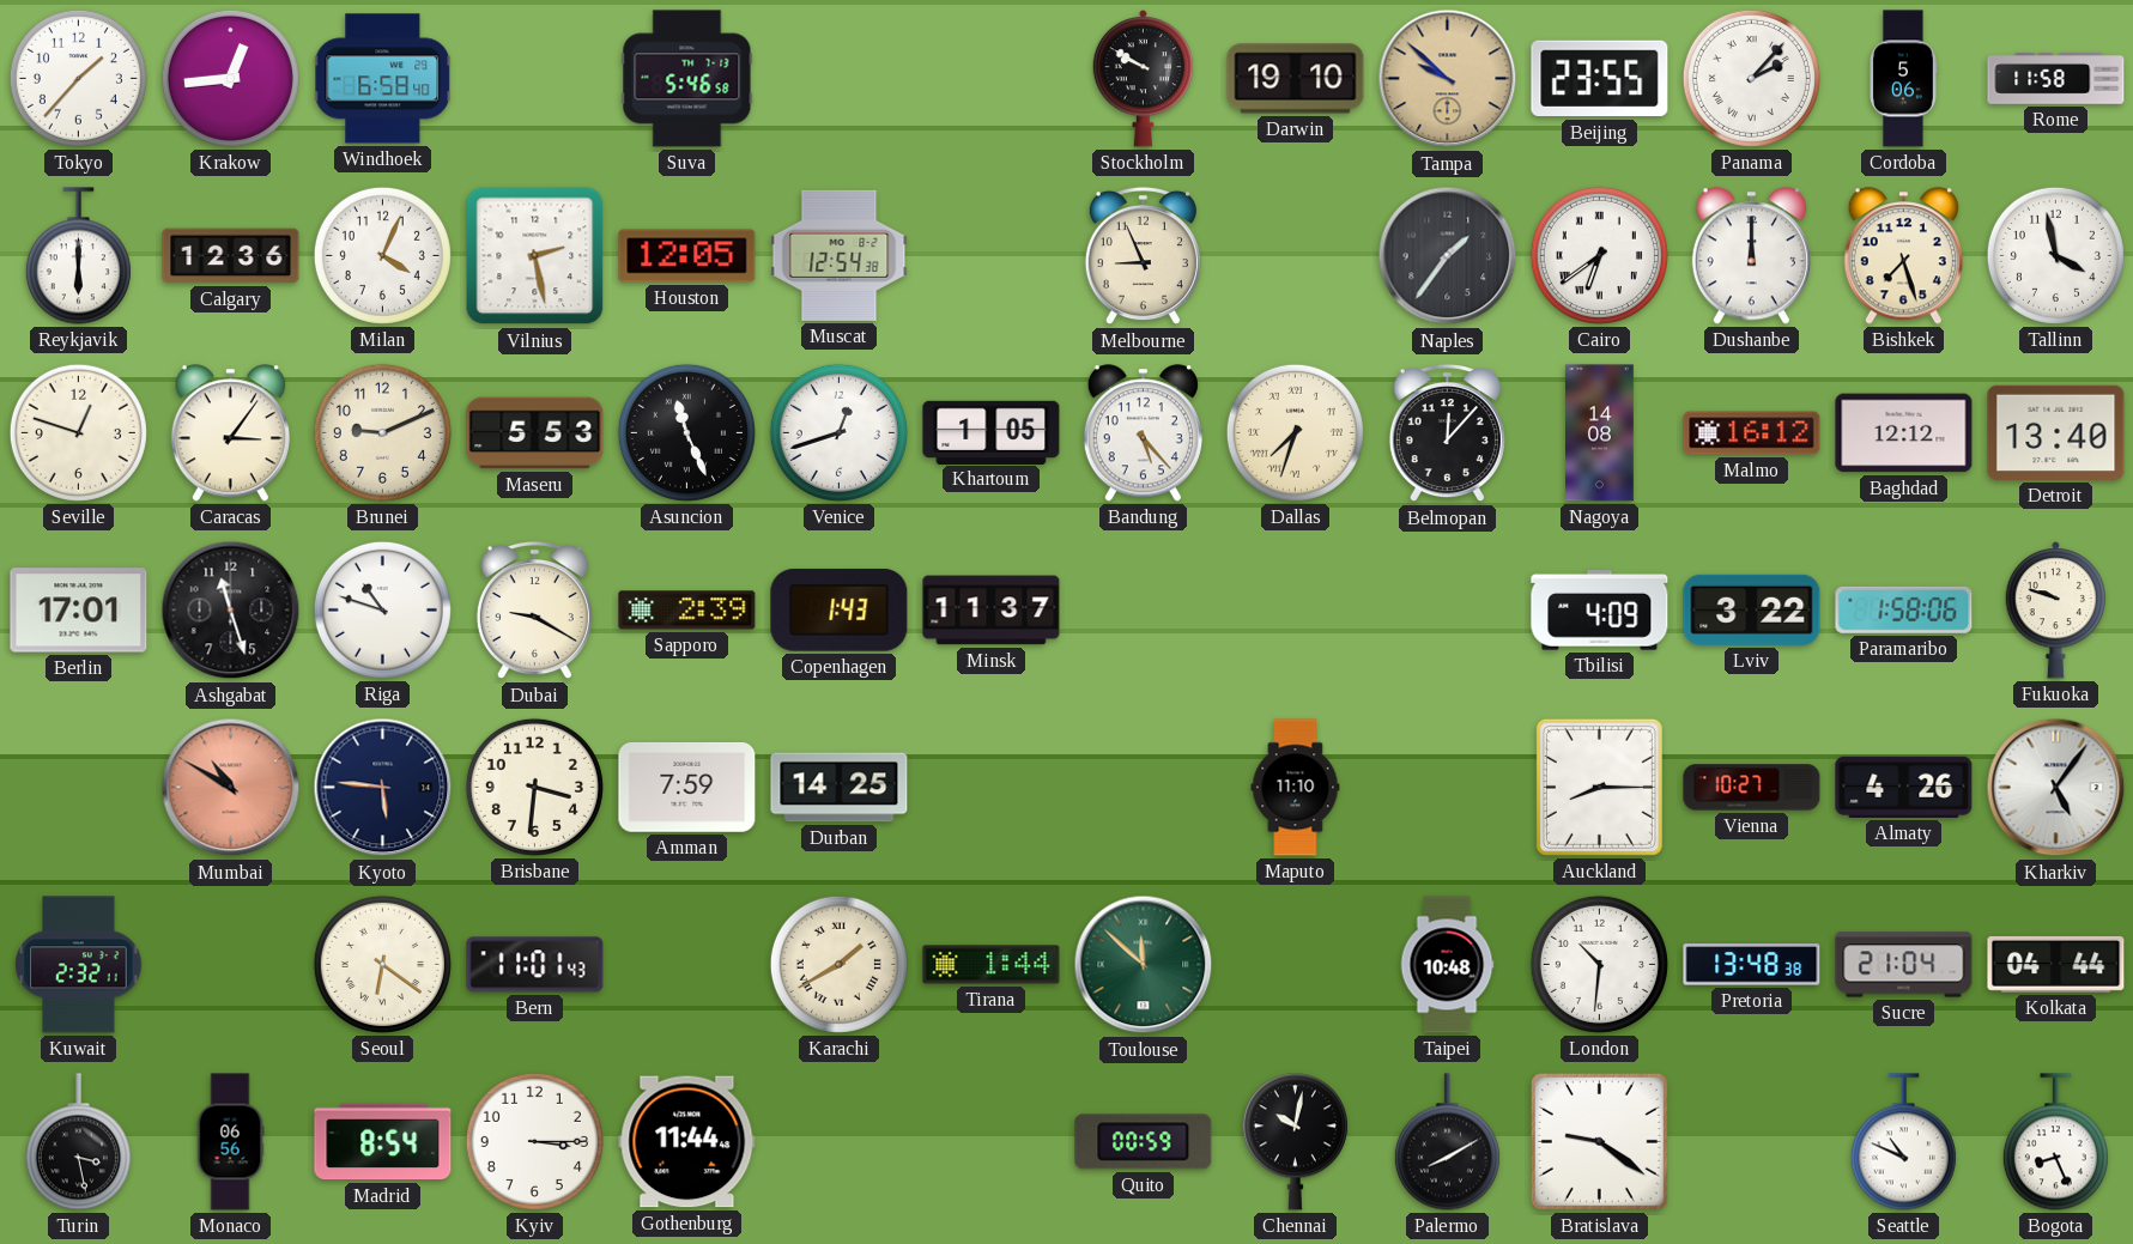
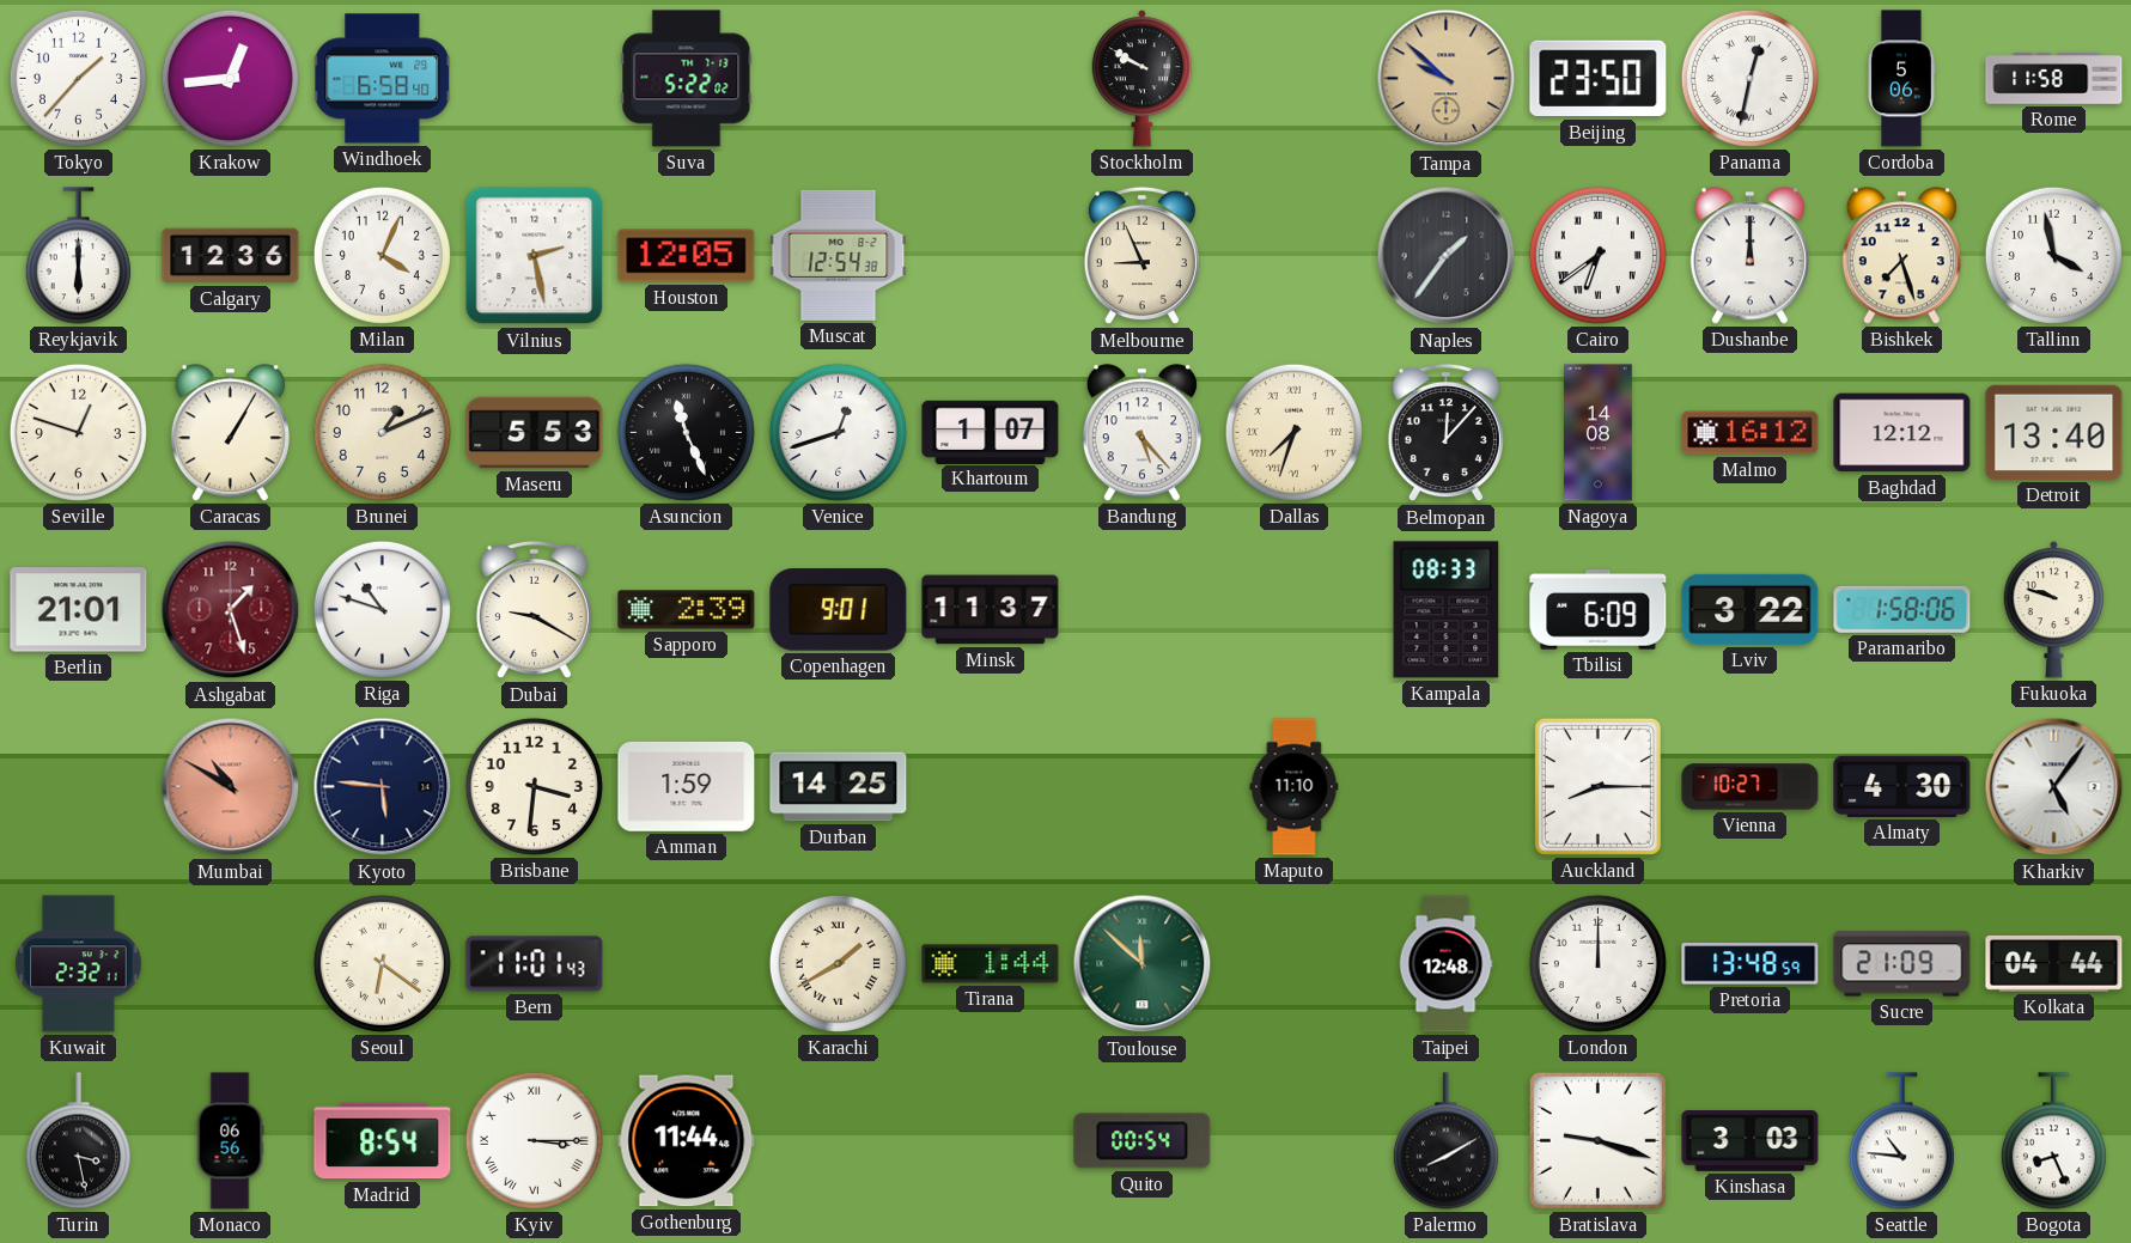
Suva: 5:46 -> 5:22 (687, 79)
Darwin: 19:10 -> none (1296, 79)
Beijing: 23:55 -> 23:50 (1599, 79)
Panama: 2:07 -> 12:32 (1749, 78)
Caracas: 3:06 -> 1:05 (230, 433)
Brunei: 9:11 -> 1:11 (382, 432)
Khartoum: 1:05 -> 1:07 (991, 432)
Berlin: 17:01 -> 21:01 (79, 610)
Ashgabat: 11:27 -> 1:27 (231, 610)
Ashgabat dial: black -> burgundy (231, 610)
Copenhagen: 1:43 -> 9:01 (839, 610)
Kampala: none -> 08:33 (1447, 610)
Tbilisi: 4:09 -> 6:09 (1599, 610)
Amman: 7:59 -> 1:59 (687, 786)
Almaty: 4:26 -> 4:30 (1902, 786)
Taipei: 10:48 -> 12:48 (1445, 964)
London: 10:31 -> 12:00 (1597, 963)
Pretoria: 13:48:38 -> 13:48:59 (1751, 964)
Sucre: 21:04 -> 21:09 (1902, 964)
Kyiv numerals: Arabic -> Roman (534, 1140)
Quito: 00:59 -> 00:54 (1143, 1141)
Chennai: 10:02 -> none (1295, 1142)
Bratislava: 9:21 -> 9:18 (1597, 1140)
Kinshasa: none -> 3:03 (1751, 1140)
Seattle: 10:49 -> 10:46 (1901, 1141)
